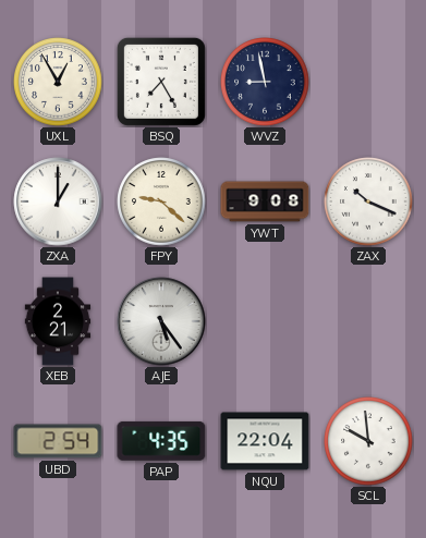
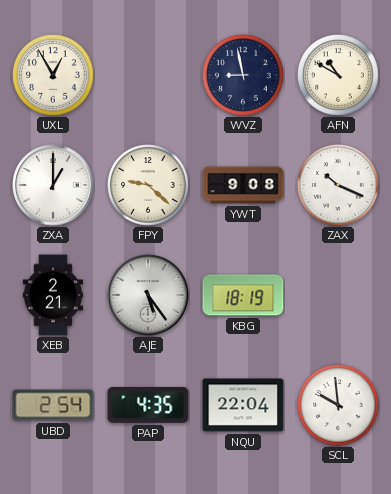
BSQ: 7:25 -> none (161, 82)
AFN: none -> 10:50 (338, 75)
KBG: none -> 18:19 (243, 295)
